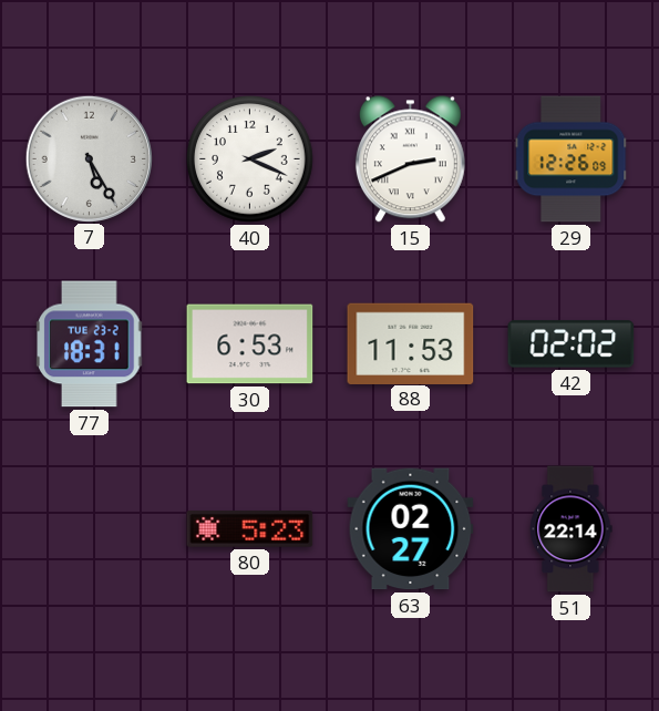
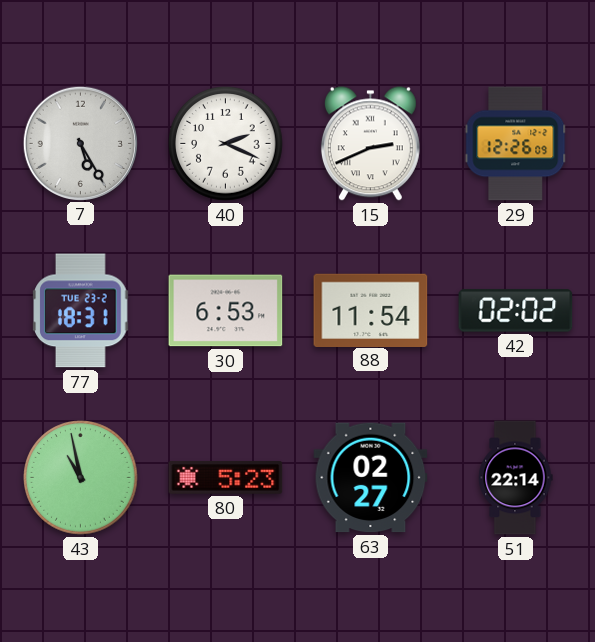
88: 11:53 -> 11:54 (371, 310)
43: none -> 10:58 (81, 478)
